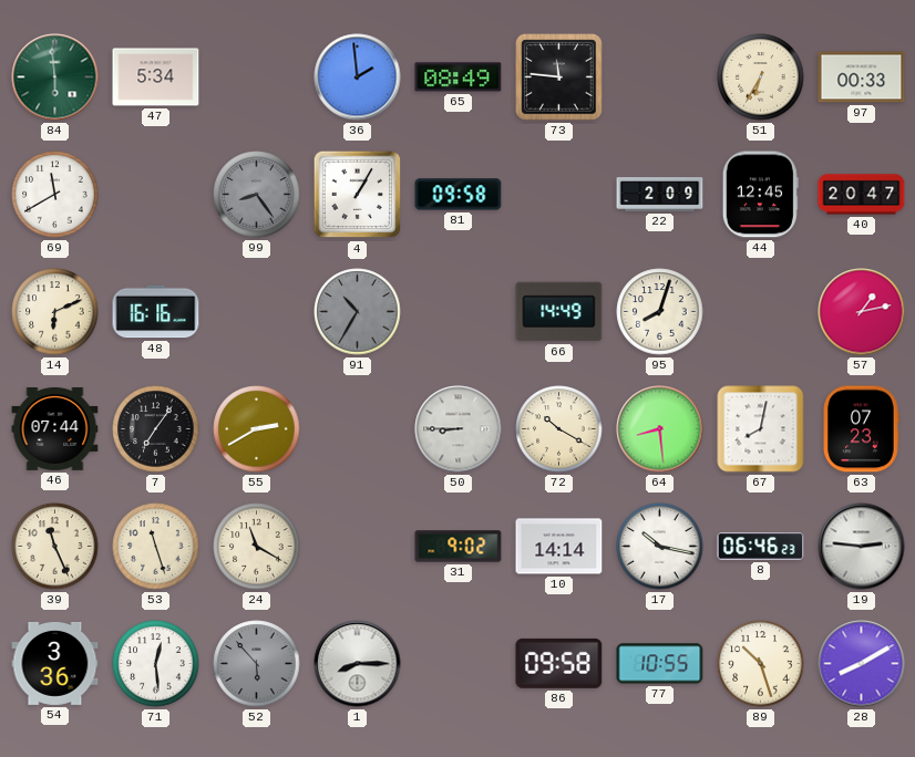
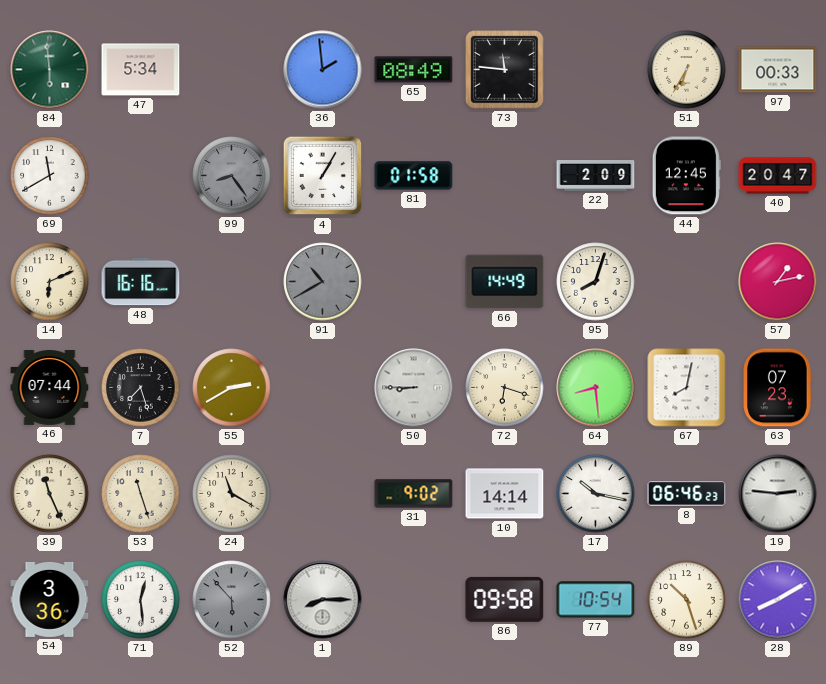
81: 09:58 -> 01:58 (414, 176)
91: 10:35 -> 10:40 (323, 282)
7: 7:06 -> 7:27 (141, 388)
72: 10:20 -> 6:18 (505, 388)
77: 10:55 -> 10:54 (596, 600)
